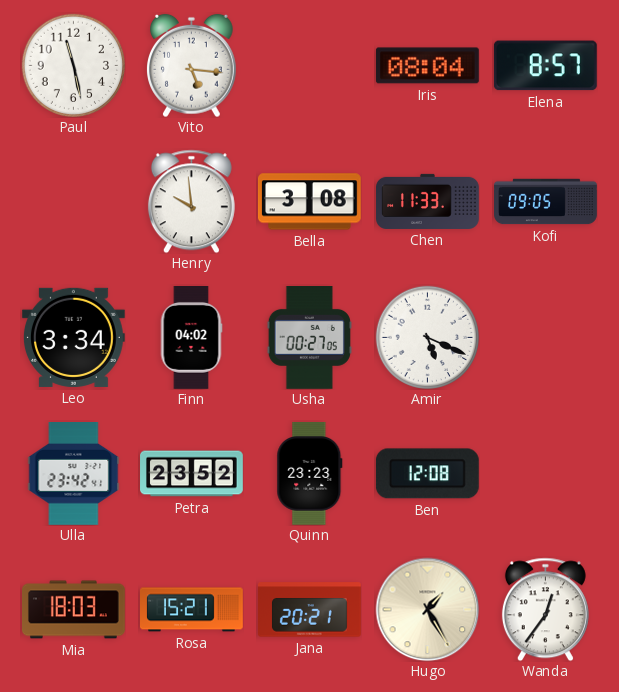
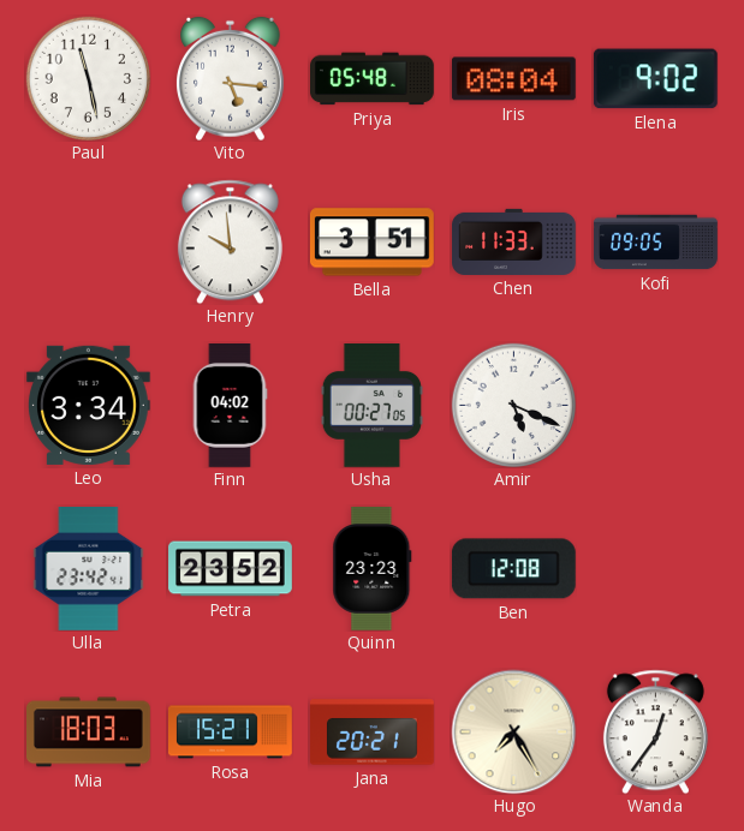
Priya: none -> 05:48 (373, 79)
Elena: 8:57 -> 9:02 (655, 79)
Bella: 3:08 -> 3:51 (371, 243)
Hugo: 1:25 -> 7:25 (513, 731)
